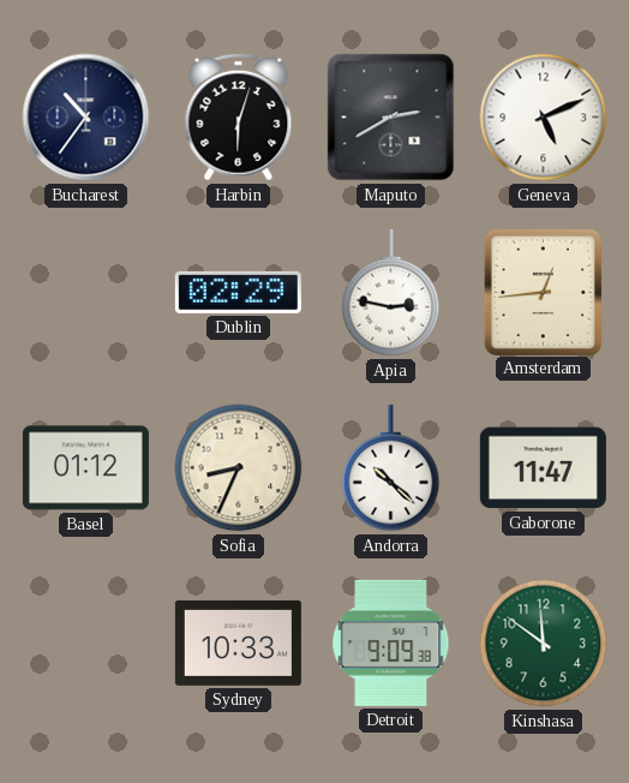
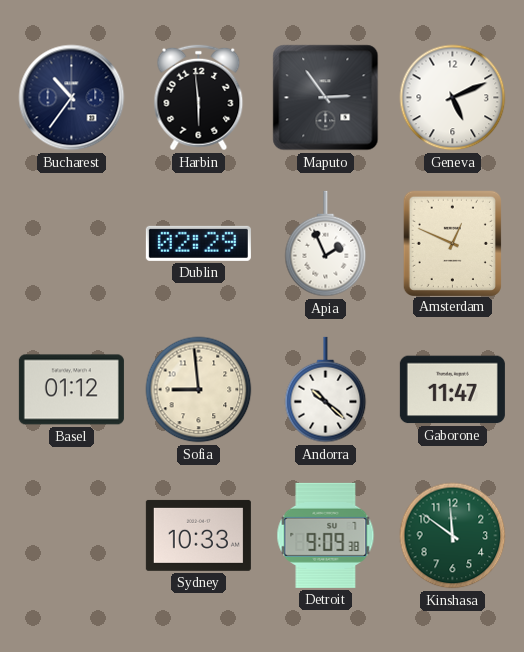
Harbin: 6:03 -> 5:59 (199, 98)
Maputo: 2:40 -> 2:54 (326, 98)
Apia: 2:47 -> 1:56 (326, 244)
Amsterdam: 12:44 -> 12:49 (452, 243)
Sofia: 8:34 -> 8:59 (199, 390)
